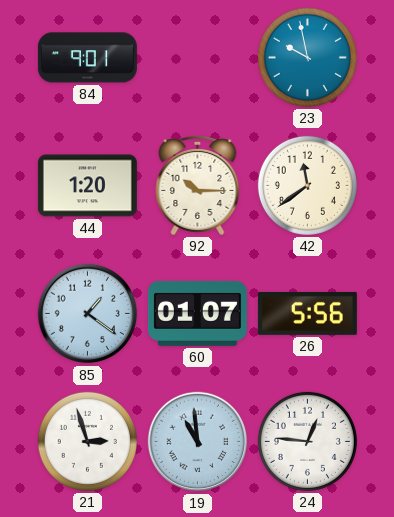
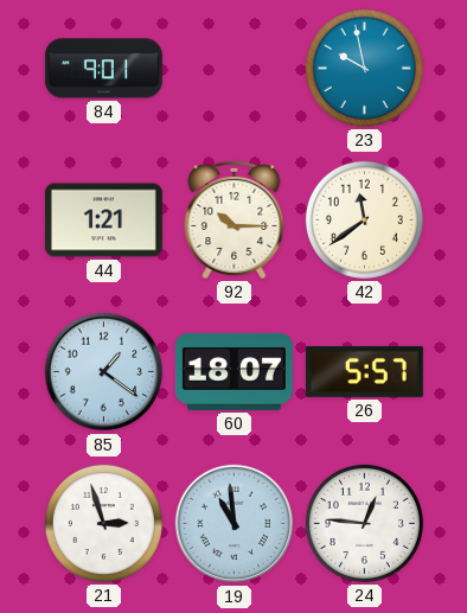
44: 1:20 -> 1:21 (103, 221)
60: 01:07 -> 18:07 (233, 371)
26: 5:56 -> 5:57 (364, 371)
